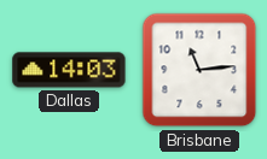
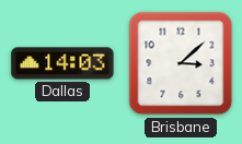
Brisbane: 11:14 -> 3:08 (181, 63)
